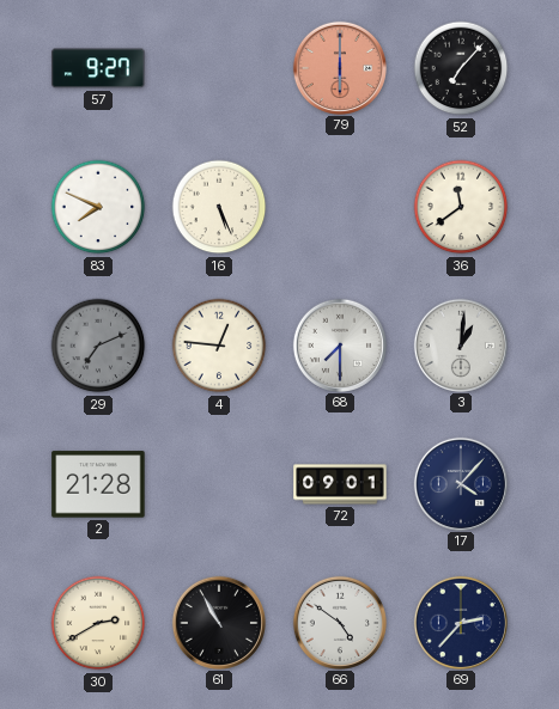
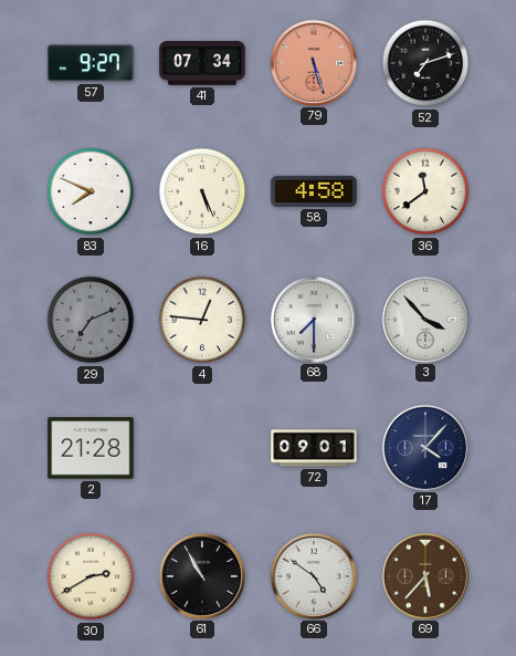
41: none -> 07:34 (202, 63)
79: 6:00 -> 5:27 (313, 62)
52: 7:07 -> 7:12 (425, 63)
58: none -> 4:58 (314, 191)
3: 1:01 -> 3:53 (424, 319)
69: 2:37 -> 5:37 (424, 575)
69 dial: navy -> brown (424, 575)
